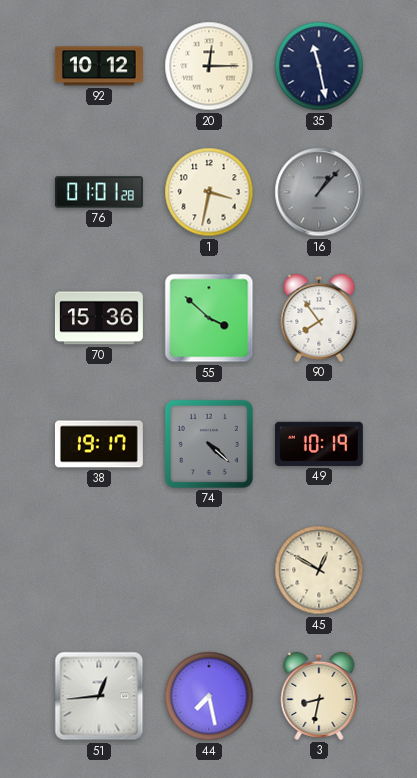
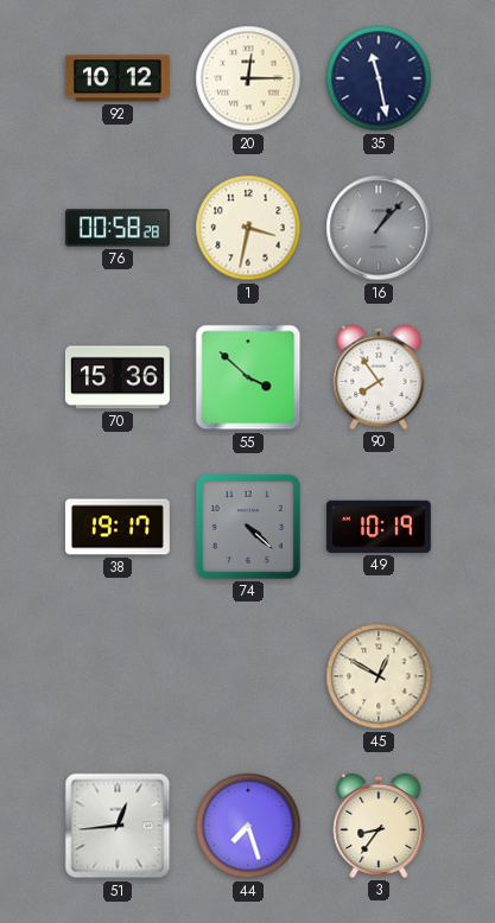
76: 01:01 -> 00:58 (118, 228)
44: 7:28 -> 7:27 (248, 826)
3: 8:32 -> 8:36 (379, 826)
